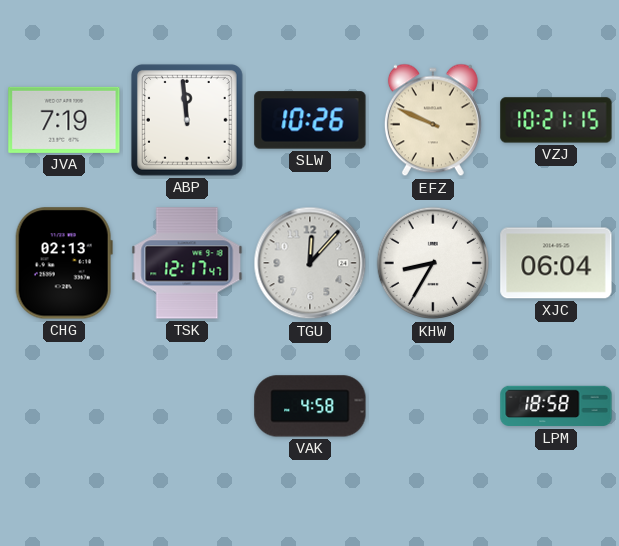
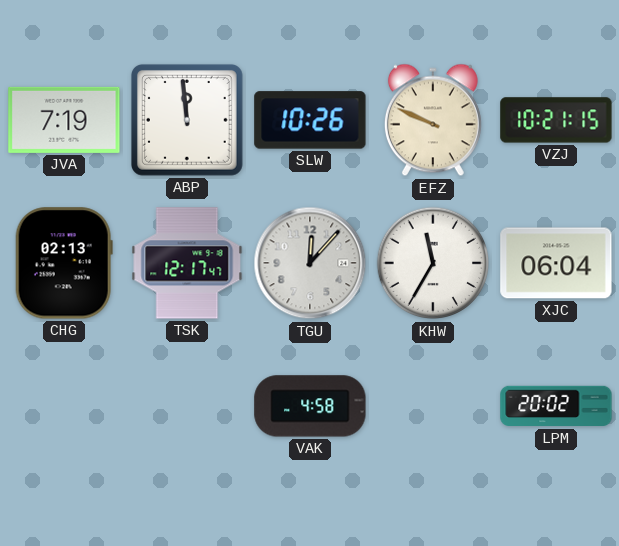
KHW: 8:35 -> 11:35 (433, 263)
LPM: 18:58 -> 20:02 (556, 406)
